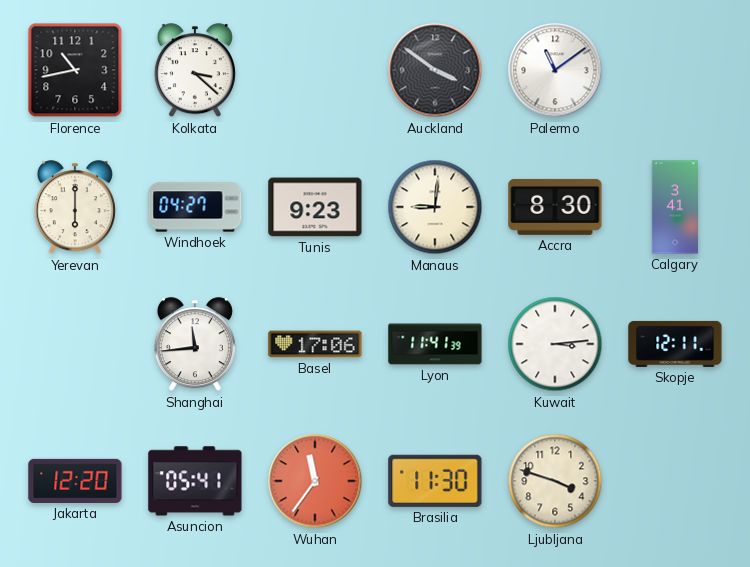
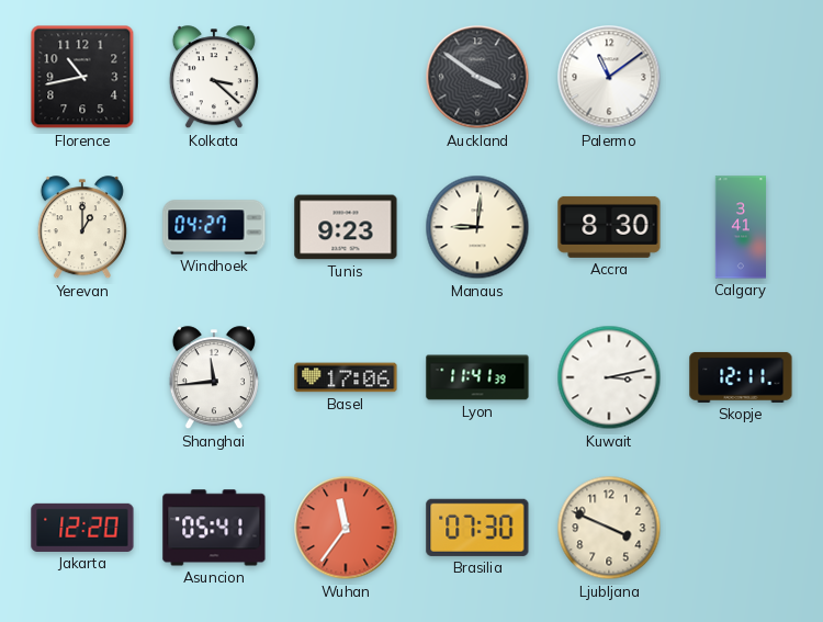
Yerevan: 6:00 -> 1:00 (82, 228)
Kuwait: 3:14 -> 3:13 (609, 377)
Brasilia: 11:30 -> 07:30 (477, 528)
Ljubljana: 3:48 -> 3:49 (609, 528)
